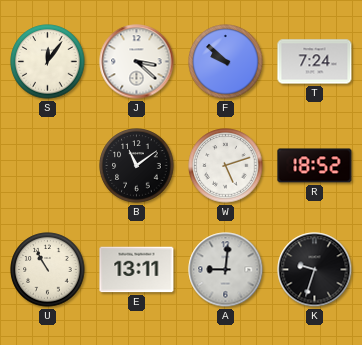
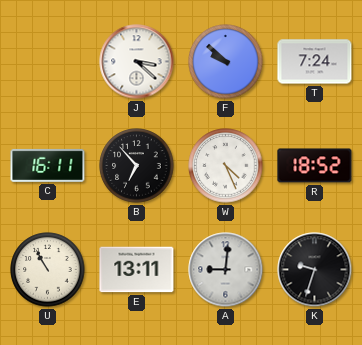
S: 12:06 -> none (48, 62)
C: none -> 16:11 (48, 165)
B: 11:09 -> 6:53 (137, 166)
W: 5:12 -> 4:26 (226, 166)
